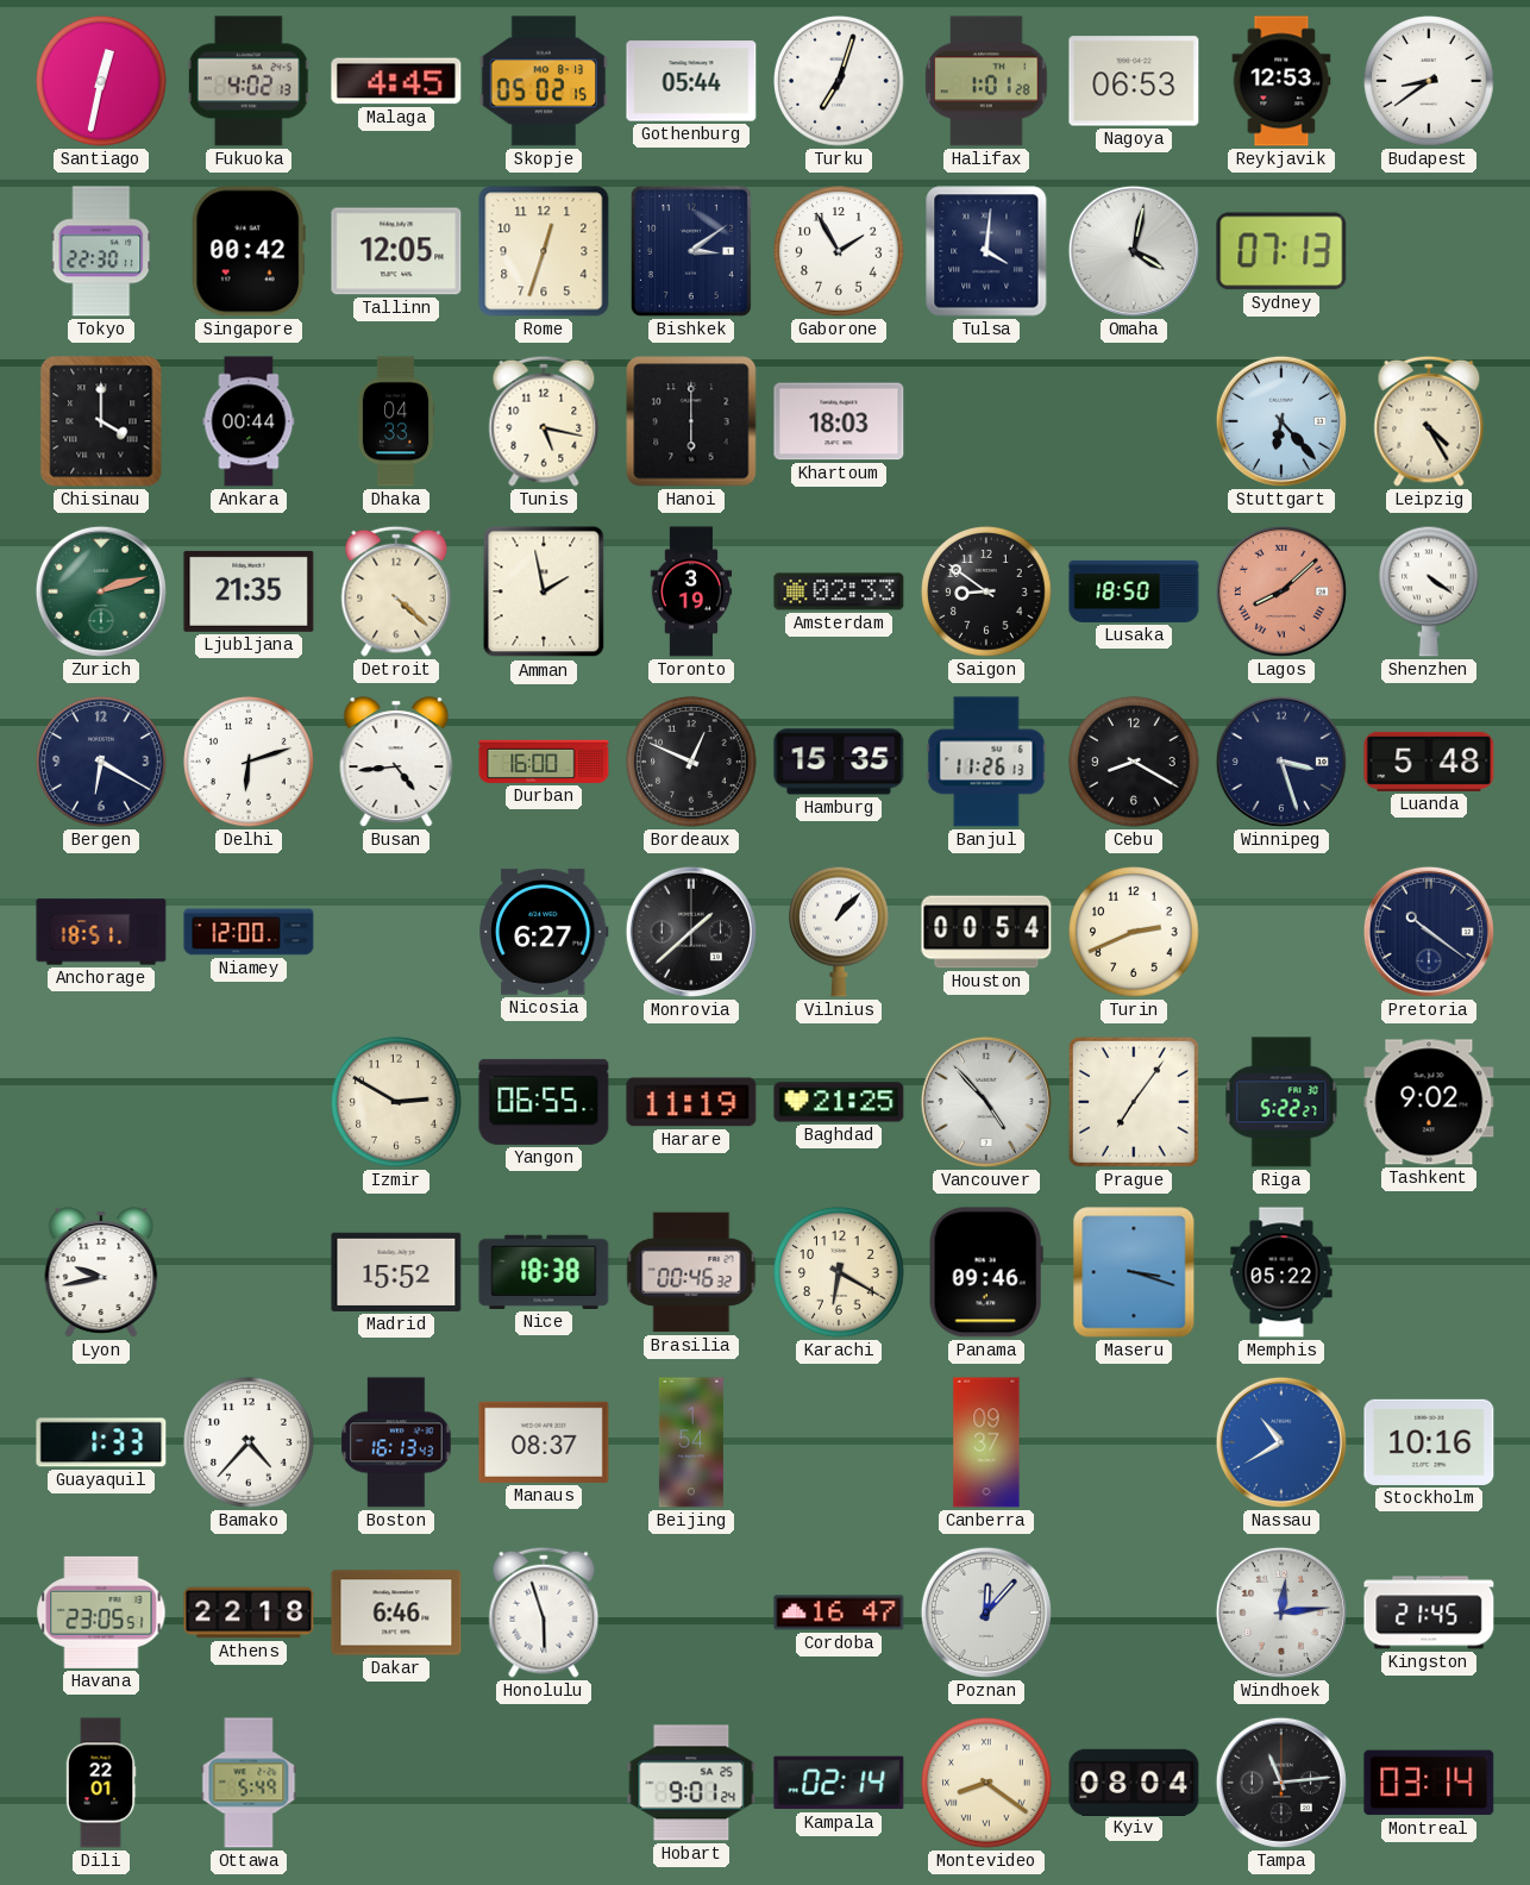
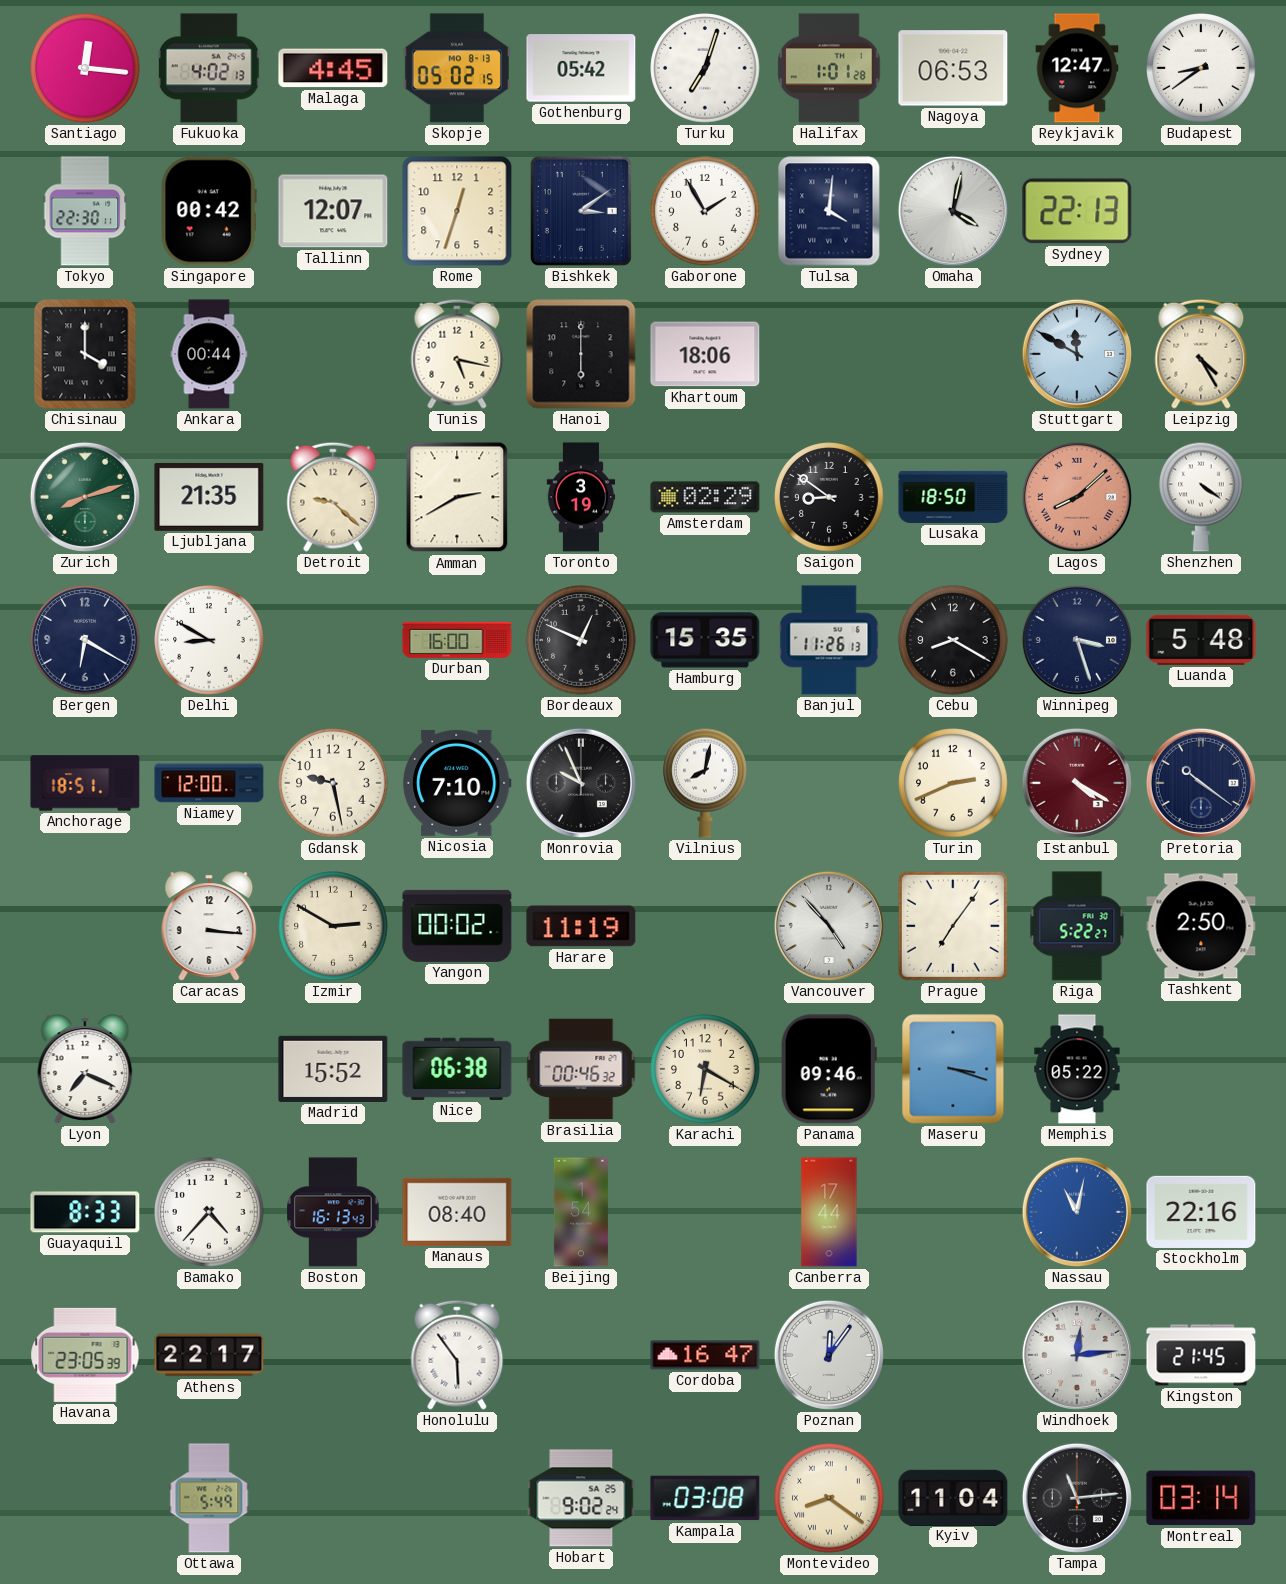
Santiago: 12:32 -> 12:16 (85, 68)
Gothenburg: 05:44 -> 05:42 (581, 68)
Reykjavik: 12:53 -> 12:47 (1077, 68)
Tallinn: 12:05 -> 12:07 (333, 211)
Sydney: 07:13 -> 22:13 (1077, 211)
Dhaka: 04:33 -> none (396, 421)
Khartoum: 18:03 -> 18:06 (705, 354)
Stuttgart: 6:23 -> 11:50 (1077, 354)
Zurich: 2:12 -> 8:12 (85, 497)
Detroit: 4:22 -> 9:22 (333, 497)
Amman: 1:58 -> 2:40 (457, 497)
Amsterdam: 02:33 -> 02:29 (705, 497)
Delhi: 6:12 -> 8:50 (209, 640)
Busan: 4:44 -> none (396, 762)
Gdansk: none -> 9:28 (333, 783)
Nicosia: 6:27 -> 7:10 (457, 783)
Monrovia: 1:38 -> 9:56 (581, 783)
Vilnius: 1:07 -> 8:02 (706, 783)
Houston: 00:54 -> none (986, 932)
Istanbul: none -> 4:20 (1077, 783)
Caracas: none -> 3:16 (209, 926)
Yangon: 06:55 -> 00:02 (457, 926)
Baghdad: 21:25 -> none (839, 1102)
Tashkent: 9:02 -> 2:50 (1201, 926)
Lyon: 9:43 -> 7:19 (85, 1069)
Nice: 18:38 -> 06:38 (457, 1069)
Guayaquil: 1:33 -> 8:33 (85, 1212)
Manaus: 08:37 -> 08:40 (457, 1212)
Canberra: 09:37 -> 17:44 (829, 1212)
Nassau: 10:40 -> 11:02 (1077, 1212)
Stockholm: 10:16 -> 22:16 (1201, 1212)
Havana: 23:05:51 -> 23:05:39 (85, 1355)
Athens: 22:18 -> 22:17 (209, 1355)
Dakar: 6:46 -> none (396, 1612)
Honolulu: 5:57 -> 5:54 (457, 1355)
Poznan: 12:07 -> 12:06 (829, 1355)
Dili: 22:01 -> none (101, 1783)
Hobart: 9:01 -> 9:02 (581, 1498)
Kampala: 02:14 -> 03:08 (705, 1498)
Kyiv: 08:04 -> 11:04 (953, 1497)
